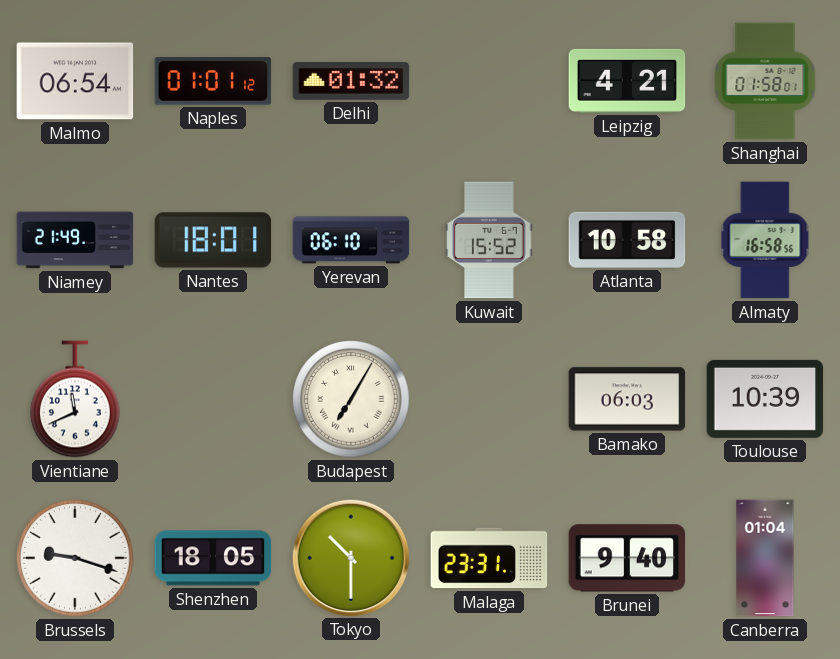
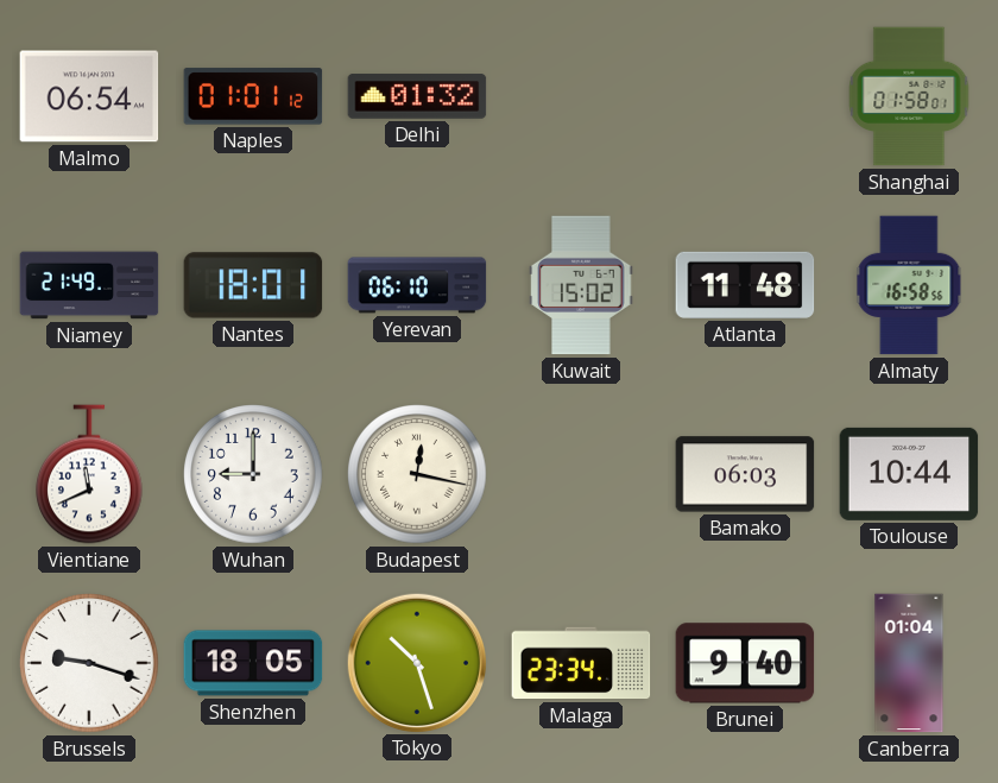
Leipzig: 4:21 -> none (627, 81)
Kuwait: 15:52 -> 15:02 (581, 285)
Atlanta: 10:58 -> 11:48 (745, 285)
Wuhan: none -> 9:00 (253, 474)
Budapest: 7:05 -> 12:17 (417, 474)
Toulouse: 10:39 -> 10:44 (909, 474)
Tokyo: 10:30 -> 10:27 (416, 662)
Malaga: 23:31 -> 23:34 (581, 663)
